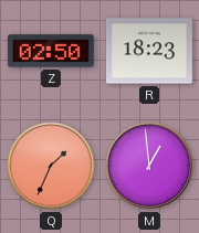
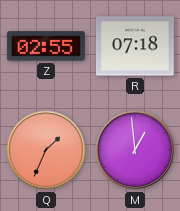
Z: 02:50 -> 02:55 (46, 46)
R: 18:23 -> 07:18 (135, 46)
